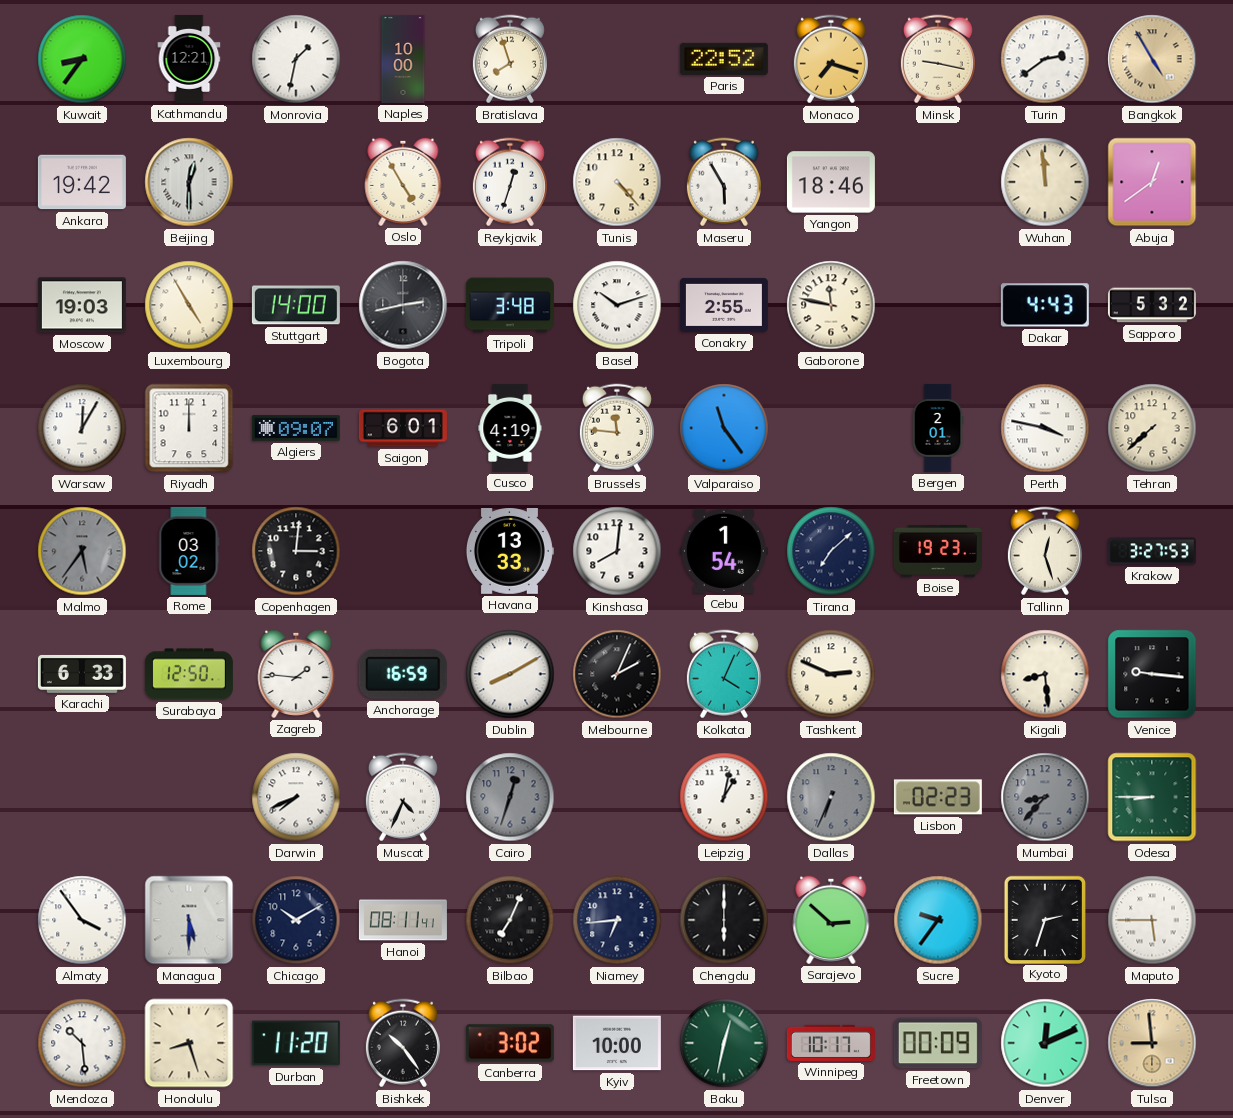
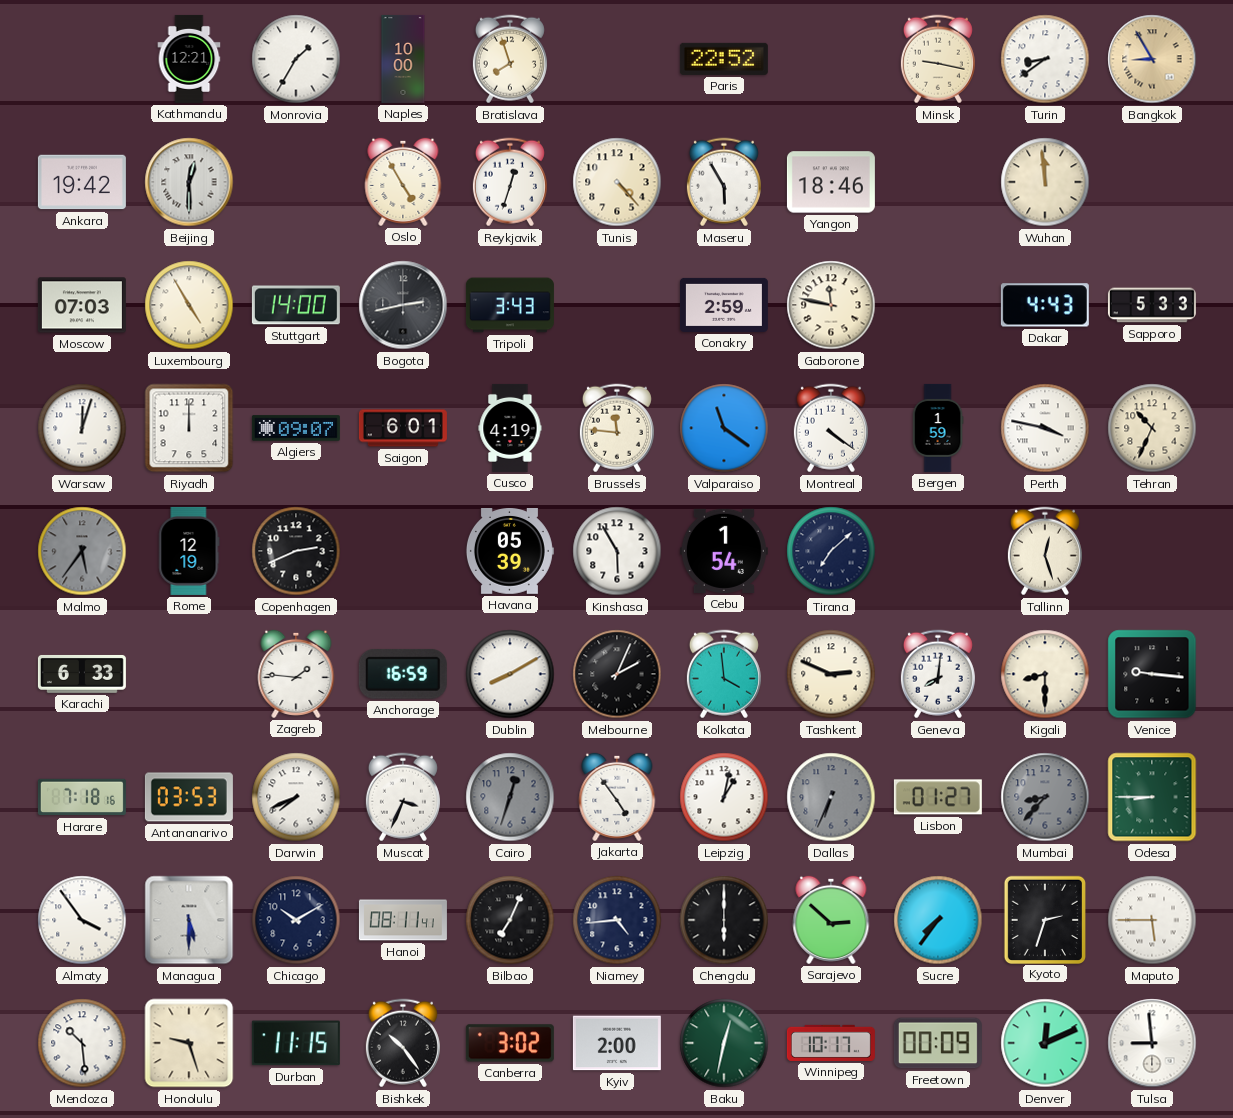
Kuwait: 8:36 -> none (82, 59)
Monrovia: 1:32 -> 1:35 (296, 59)
Monaco: 7:18 -> none (831, 59)
Turin: 2:39 -> 8:39 (1045, 59)
Bangkok: 4:55 -> 8:55 (1152, 59)
Abuja: 12:39 -> none (1152, 182)
Moscow: 19:03 -> 07:03 (82, 305)
Tripoli: 3:48 -> 3:43 (510, 305)
Basel: 10:12 -> none (617, 305)
Conakry: 2:55 -> 2:59 (724, 305)
Sapporo: 5:32 -> 5:33 (1152, 305)
Warsaw: 12:05 -> 12:03 (82, 428)
Valparaiso: 11:24 -> 11:21 (724, 428)
Montreal: none -> 4:21 (831, 428)
Bergen: 2:01 -> 1:59 (938, 428)
Tehran: 7:38 -> 10:34 (1152, 428)
Rome: 03:02 -> 12:19 (189, 551)
Copenhagen: 3:01 -> 2:41 (296, 551)
Havana: 13:33 -> 05:39 (509, 552)
Kinshasa: 8:01 -> 5:55 (617, 551)
Boise: 19:23 -> none (938, 551)
Krakow: 3:27 -> none (1152, 551)
Surabaya: 12:50 -> none (189, 674)
Kolkata: 4:04 -> 3:59 (724, 674)
Geneva: none -> 8:01 (938, 674)
Kigali: 8:29 -> 8:30 (1045, 674)
Harare: none -> 7:18 (82, 797)
Antananarivo: none -> 03:53 (189, 797)
Muscat: 4:34 -> 3:34 (403, 797)
Jakarta: none -> 4:54 (617, 797)
Lisbon: 02:23 -> 01:27 (938, 797)
Niamey: 6:44 -> 4:44 (617, 920)
Sucre: 9:36 -> 7:36 (938, 920)
Honolulu: 8:27 -> 9:27 (189, 1043)
Durban: 11:20 -> 11:15 (296, 1043)
Kyiv: 10:00 -> 2:00 (617, 1043)
Tulsa dial: champagne -> white (1152, 1043)
